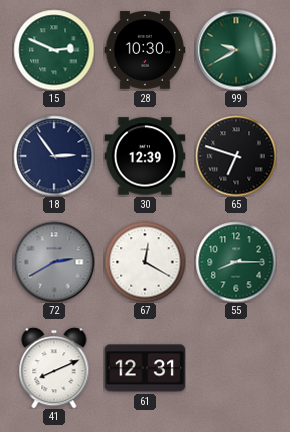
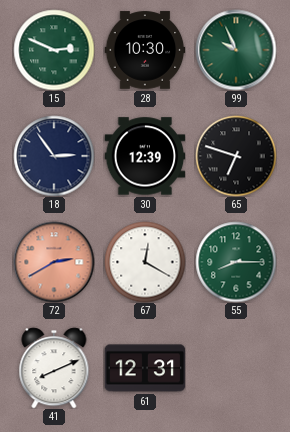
99: 9:40 -> 9:56 (236, 50)
72 dial: grey -> salmon (54, 262)
